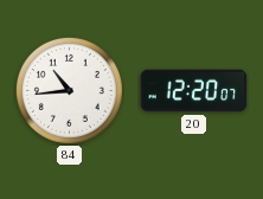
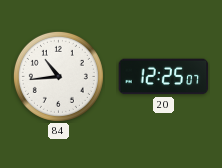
20: 12:20 -> 12:25 (164, 77)
